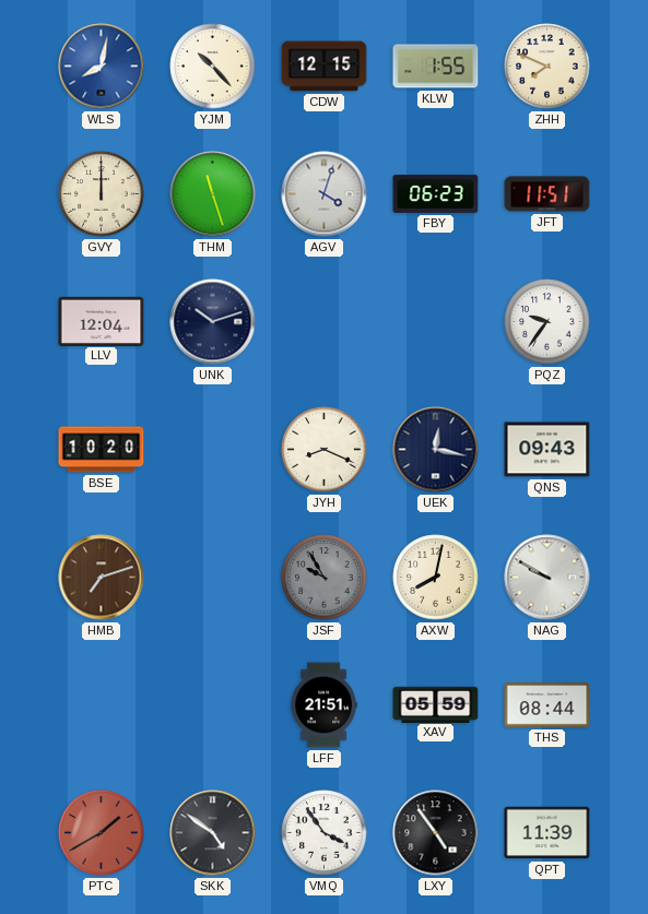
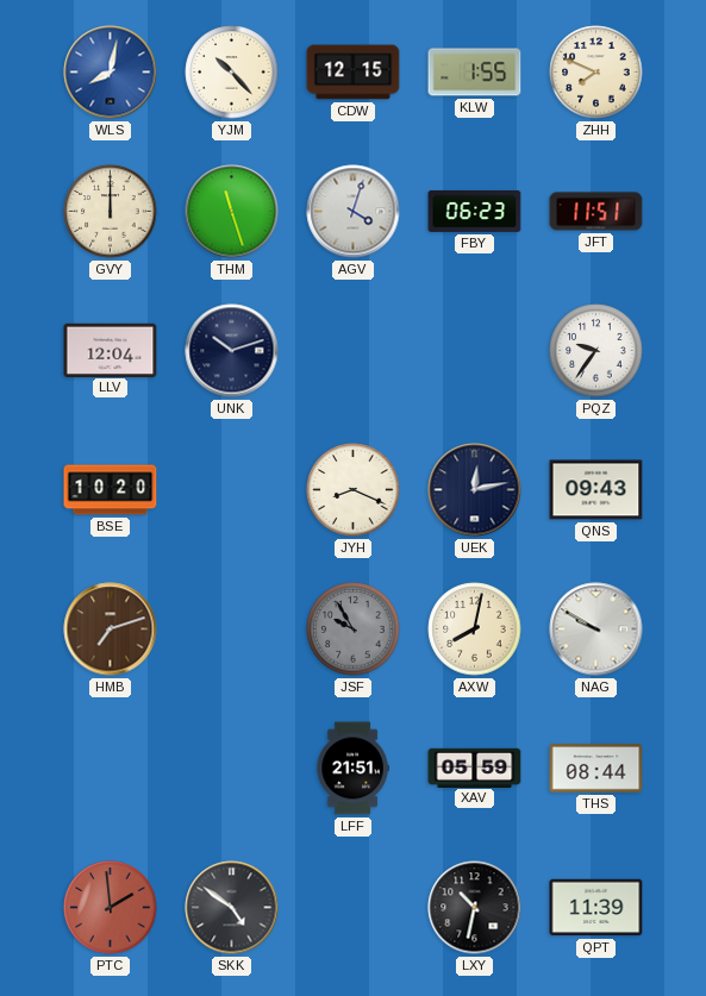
UEK: 12:17 -> 12:13 (475, 490)
PTC: 1:40 -> 1:59 (111, 908)
VMQ: 3:54 -> none (325, 833)
LXY: 4:54 -> 10:32 (475, 908)
